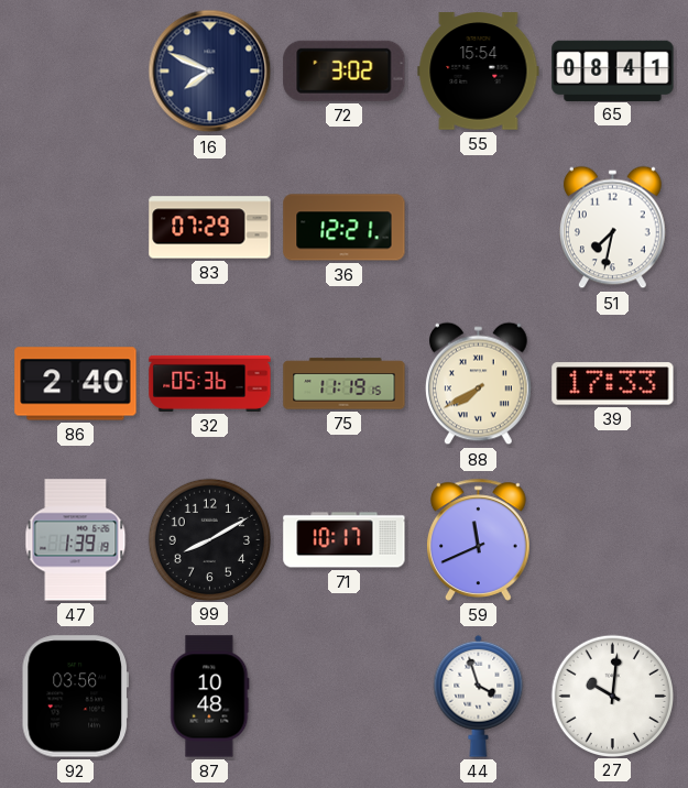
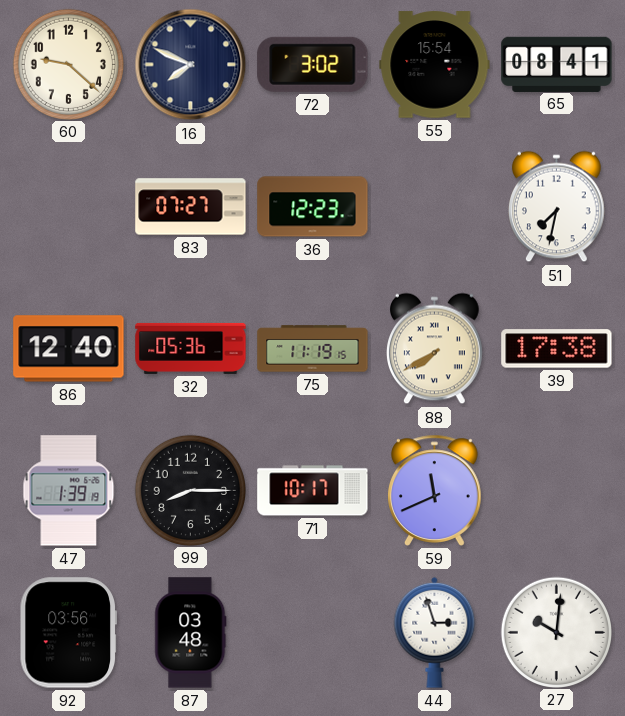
60: none -> 9:22 (68, 64)
83: 07:29 -> 07:27 (191, 207)
36: 12:21 -> 12:23 (313, 207)
86: 2:40 -> 12:40 (69, 349)
39: 17:33 -> 17:38 (557, 349)
99: 8:10 -> 8:15 (190, 490)
87: 10:48 -> 03:48 (191, 633)
44: 3:57 -> 2:57 (435, 632)
